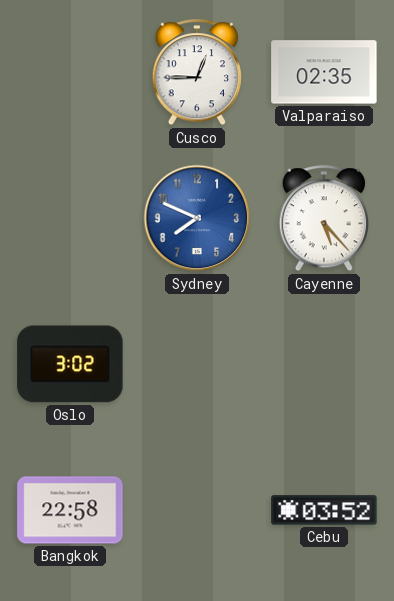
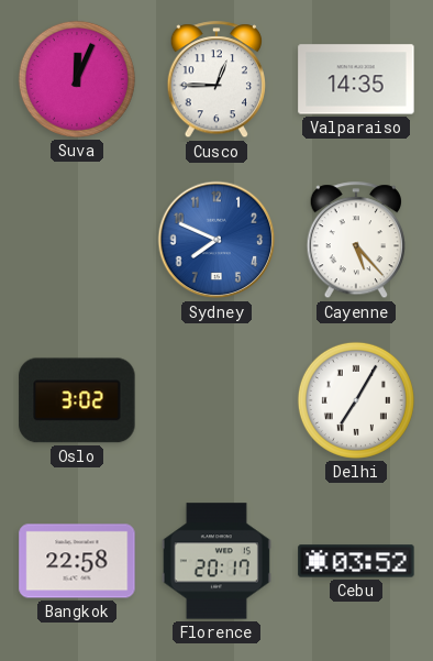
Suva: none -> 12:04 (77, 79)
Valparaiso: 02:35 -> 14:35 (356, 79)
Delhi: none -> 7:05 (356, 400)
Florence: none -> 20:17 (216, 561)
